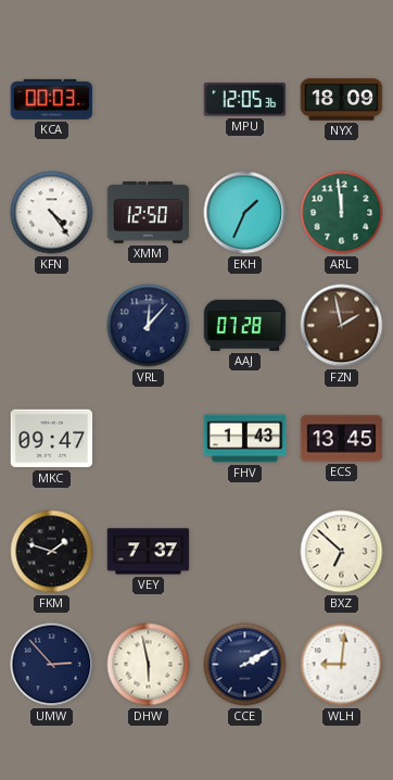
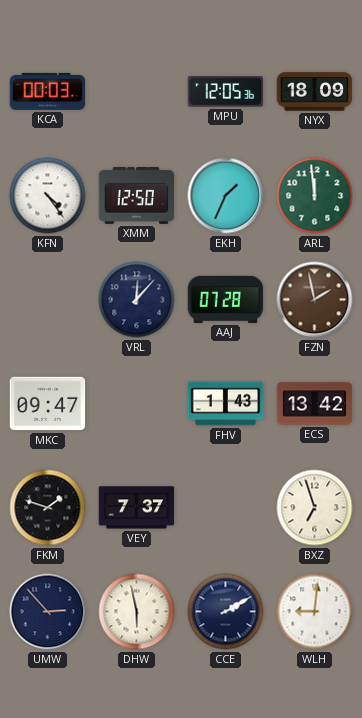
ECS: 13:45 -> 13:42 (315, 404)
BXZ: 6:52 -> 6:57 (315, 508)
